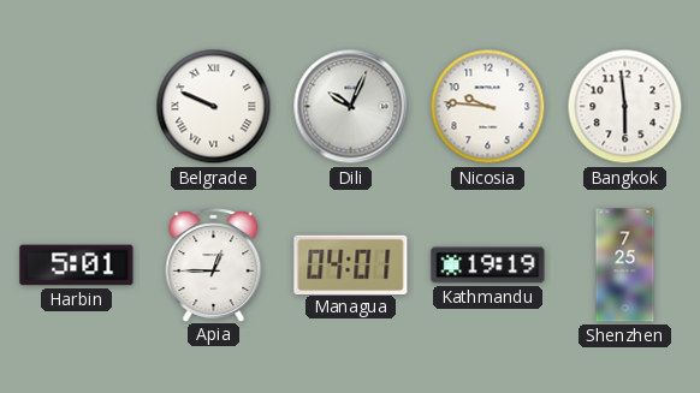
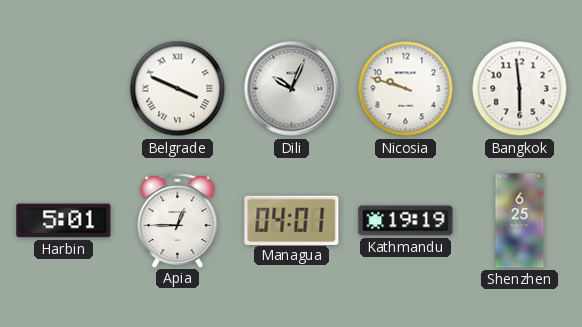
Belgrade: 9:49 -> 3:49 (178, 89)
Nicosia: 9:46 -> 9:48 (406, 89)
Shenzhen: 7:25 -> 6:25 (520, 221)
